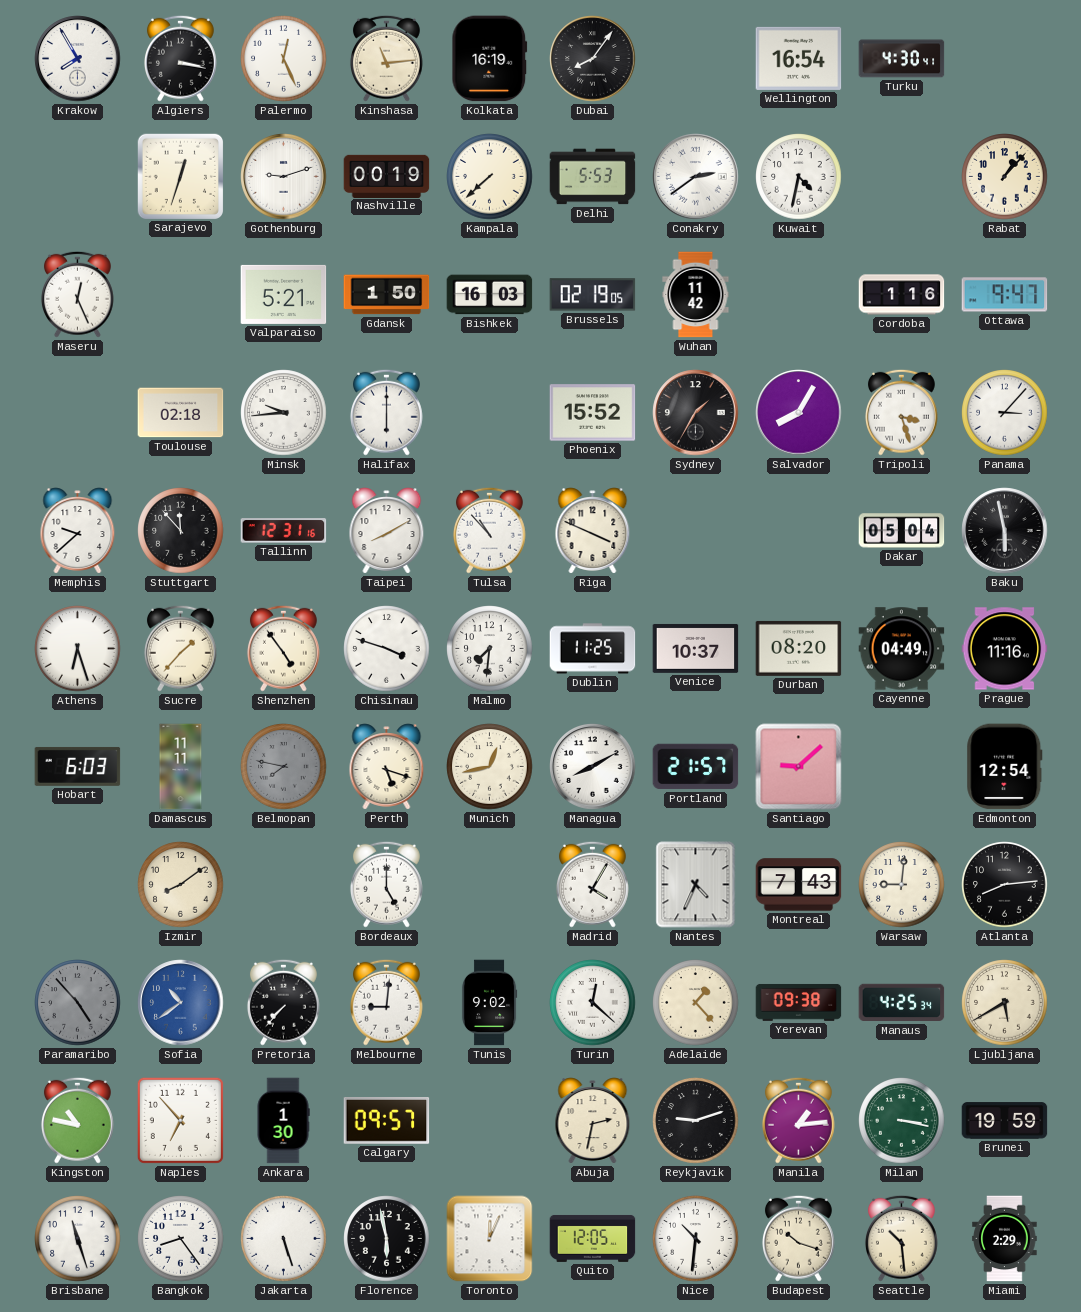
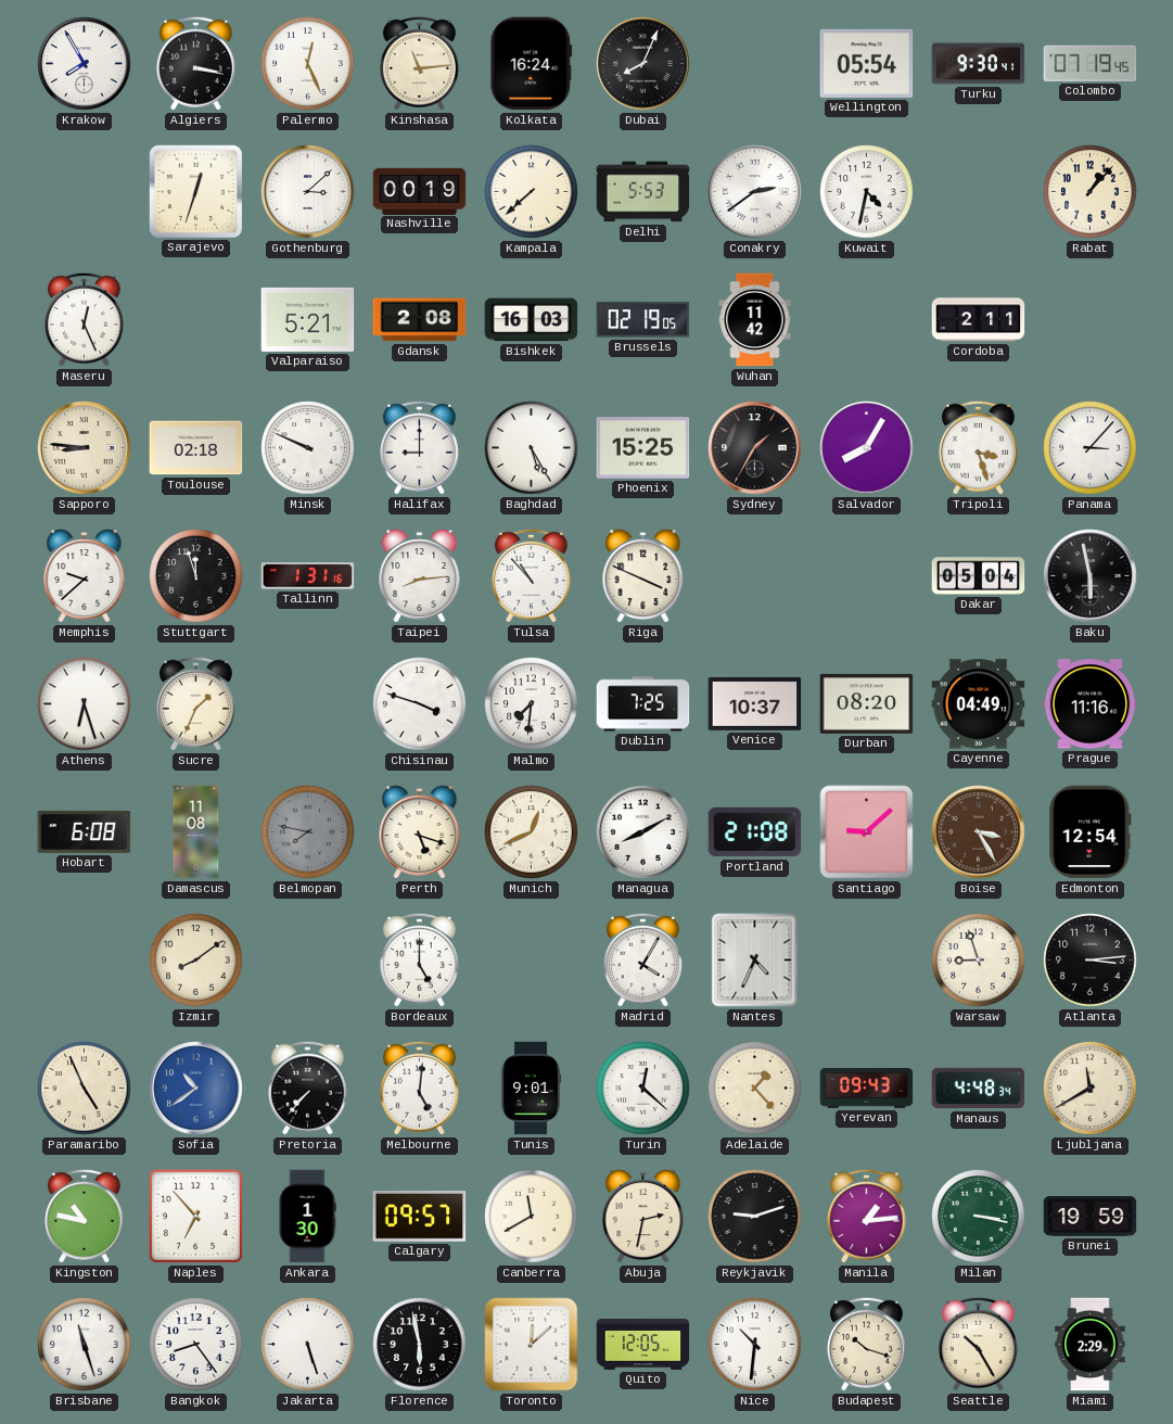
Kolkata: 16:19 -> 16:24 (532, 64)
Dubai: 8:06 -> 8:04 (643, 64)
Wellington: 16:54 -> 05:54 (867, 63)
Turku: 4:30 -> 9:30 (979, 64)
Colombo: none -> 07:19 (1091, 63)
Gothenburg: 9:12 -> 3:08 (308, 192)
Gdansk: 1:50 -> 2:08 (420, 320)
Cordoba: 1:16 -> 2:11 (979, 320)
Ottawa: 9:47 -> none (1005, 295)
Sapporo: none -> 8:46 (85, 448)
Minsk: 9:44 -> 9:49 (308, 448)
Halifax: 6:00 -> 9:00 (419, 447)
Baghdad: none -> 5:25 (532, 448)
Phoenix: 15:52 -> 15:25 (643, 448)
Stuttgart: 11:53 -> 11:57 (196, 576)
Tallinn: 12:31 -> 1:31 (308, 576)
Taipei: 8:10 -> 8:14 (420, 576)
Sucre: 1:37 -> 1:34 (195, 703)
Shenzhen: 4:54 -> none (283, 648)
Dublin: 11:25 -> 7:25 (643, 704)
Hobart: 6:03 -> 6:08 (85, 831)
Damascus: 11:11 -> 11:08 (196, 832)
Munich: 12:43 -> 12:41 (532, 832)
Portland: 21:57 -> 21:08 (755, 832)
Boise: none -> 3:25 (979, 832)
Montreal: 7:43 -> none (799, 885)
Warsaw: 9:01 -> 8:57 (979, 961)
Atlanta: 8:14 -> 3:14 (1091, 961)
Paramaribo: 4:53 -> 4:56 (85, 1089)
Paramaribo dial: grey -> cream (85, 1089)
Melbourne: 9:01 -> 5:01 (419, 1088)
Tunis: 9:02 -> 9:01 (531, 1089)
Yerevan: 09:38 -> 09:43 (867, 1089)
Manaus: 4:25 -> 4:48 (979, 1089)
Ljubljana: 5:40 -> 11:40 (1091, 1089)
Canberra: none -> 11:40 (532, 1217)
Toronto: 12:04 -> 12:08 (532, 1345)
Seattle: 10:29 -> 10:25 (978, 1344)
